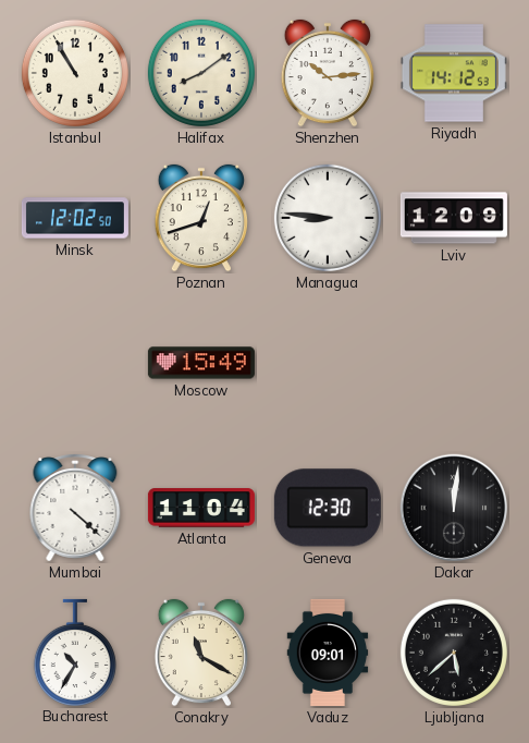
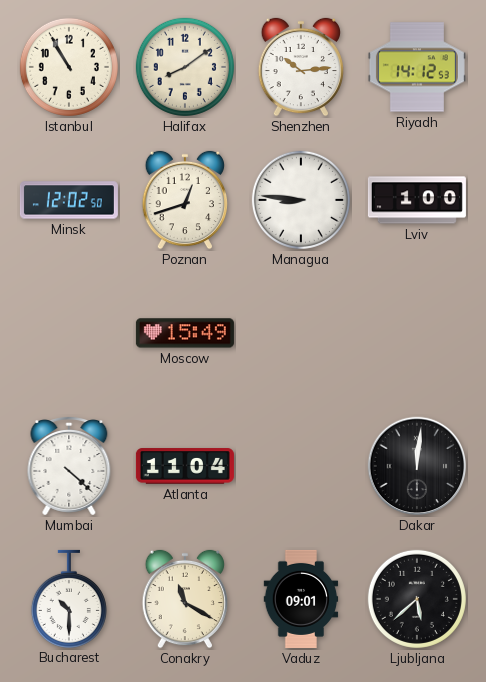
Lviv: 12:09 -> 1:00 (417, 200)
Geneva: 12:30 -> none (328, 508)
Bucharest: 10:35 -> 10:30 (69, 598)
